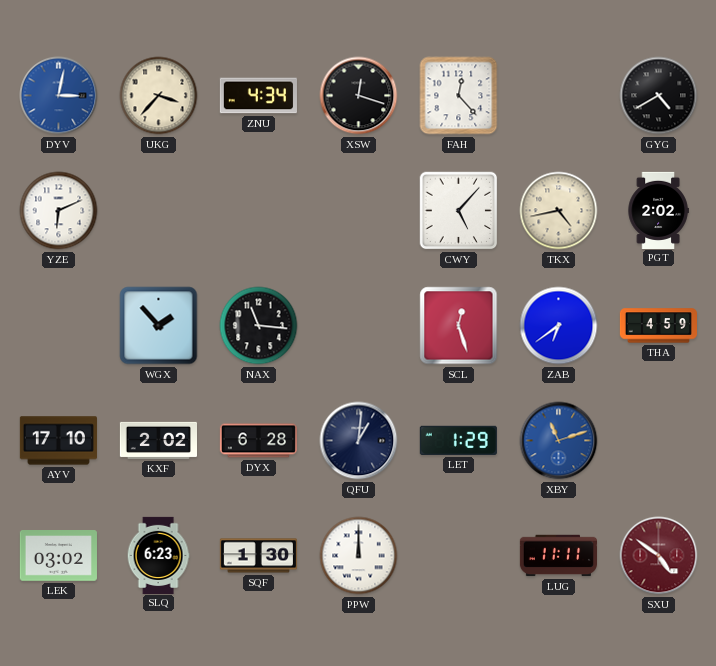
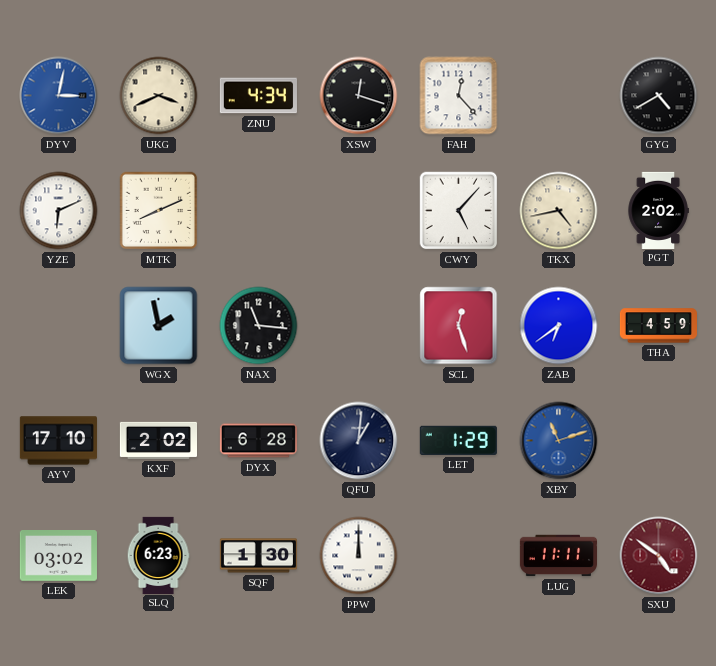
UKG: 3:37 -> 3:41 (159, 96)
MTK: none -> 8:11 (159, 211)
WGX: 1:53 -> 1:58 (159, 326)
